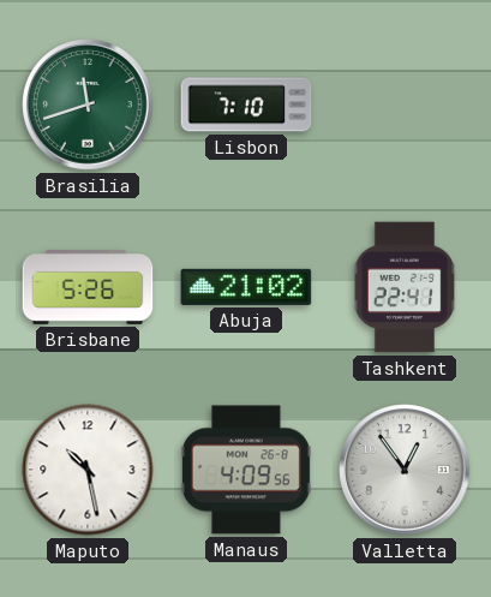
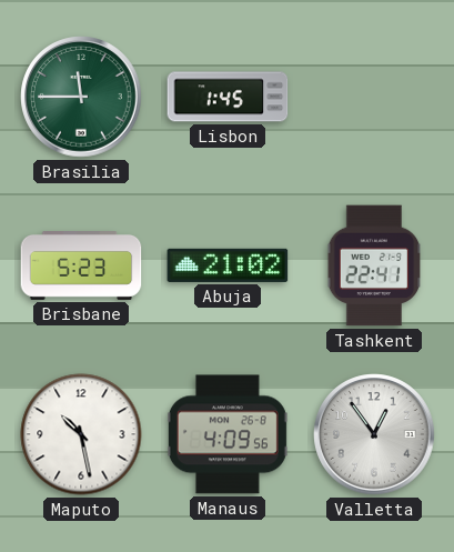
Brasilia: 11:42 -> 11:45 (81, 97)
Lisbon: 7:10 -> 1:45 (228, 97)
Brisbane: 5:26 -> 5:23 (81, 267)
